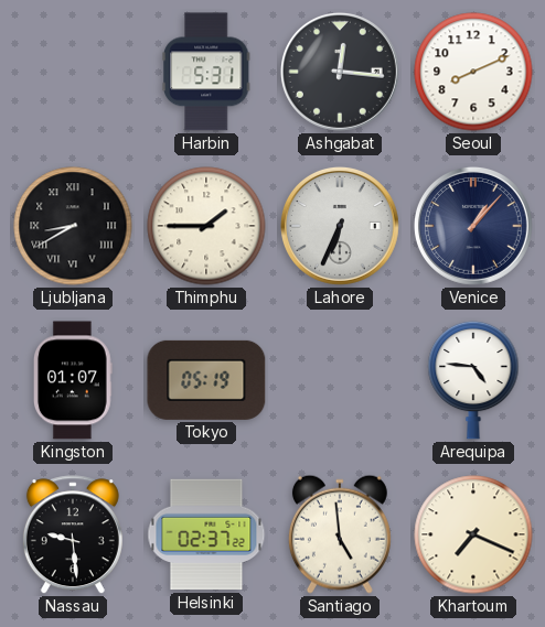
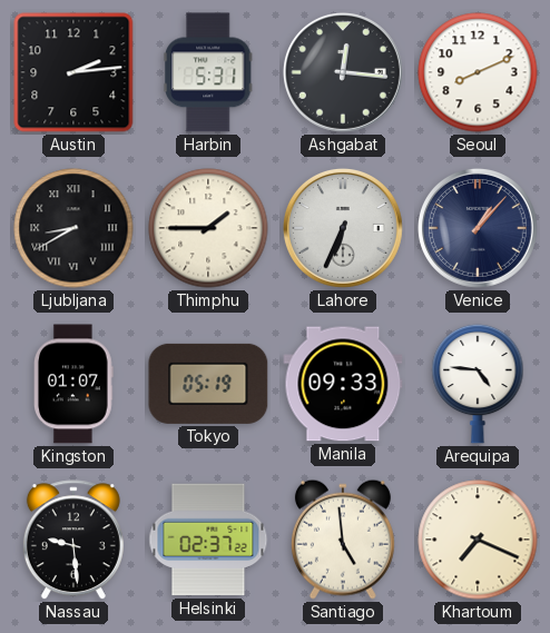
Austin: none -> 2:14 (73, 72)
Manila: none -> 09:33 (343, 384)
